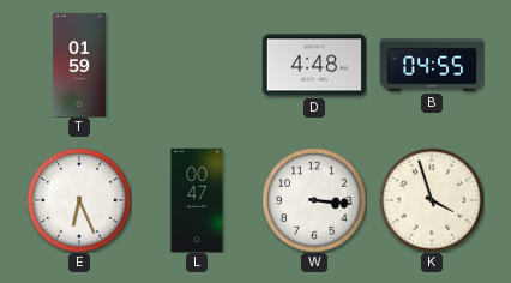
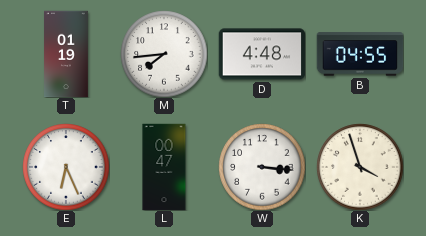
T: 01:59 -> 01:19 (66, 54)
M: none -> 7:44 (164, 54)
